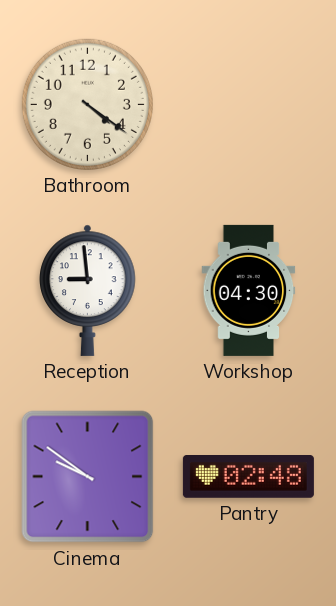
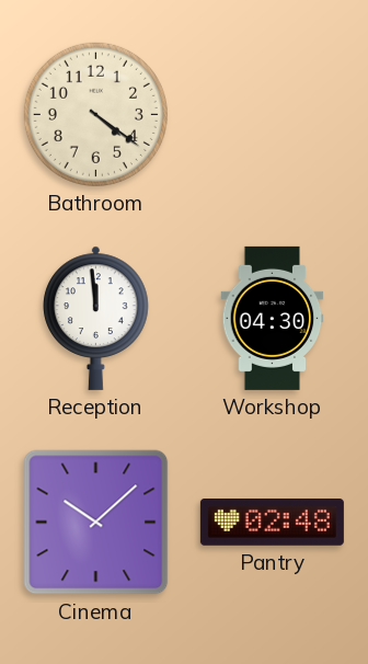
Reception: 8:59 -> 11:59 (96, 318)
Cinema: 9:51 -> 10:08 (96, 523)
